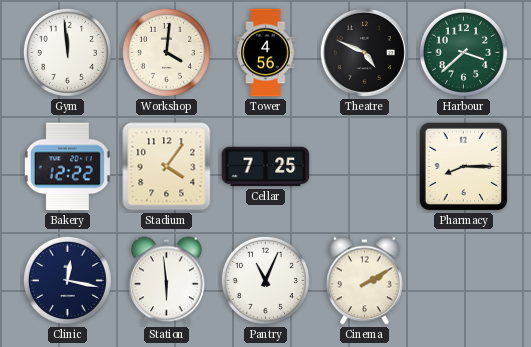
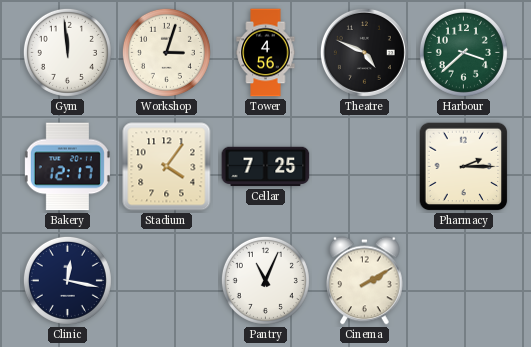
Workshop: 4:01 -> 3:03 (166, 52)
Bakery: 12:22 -> 12:17 (67, 167)
Pharmacy: 8:15 -> 2:15 (464, 167)
Station: 5:59 -> none (167, 281)
